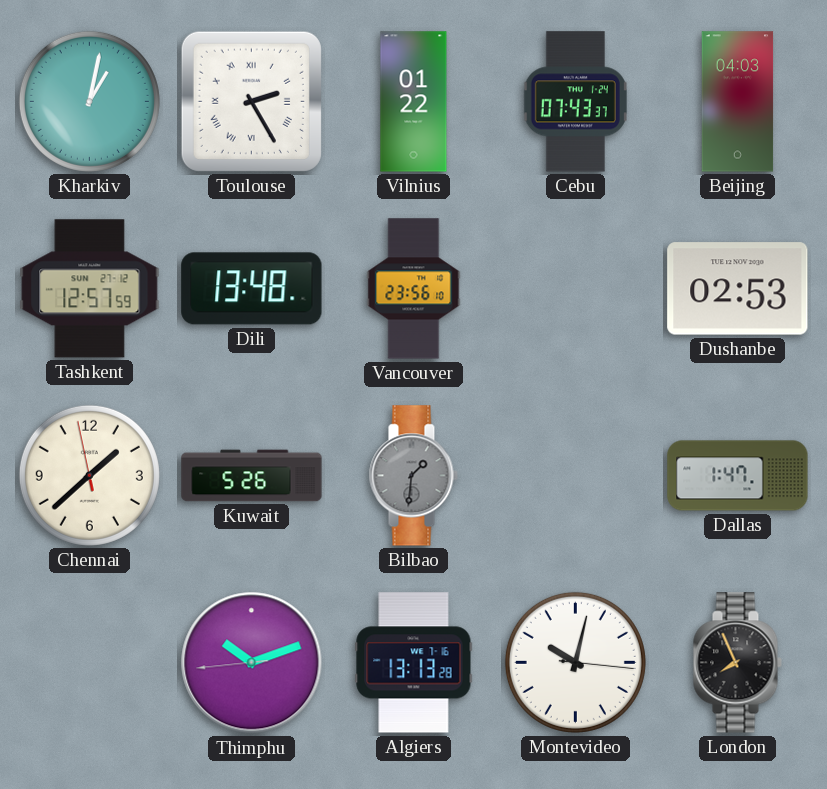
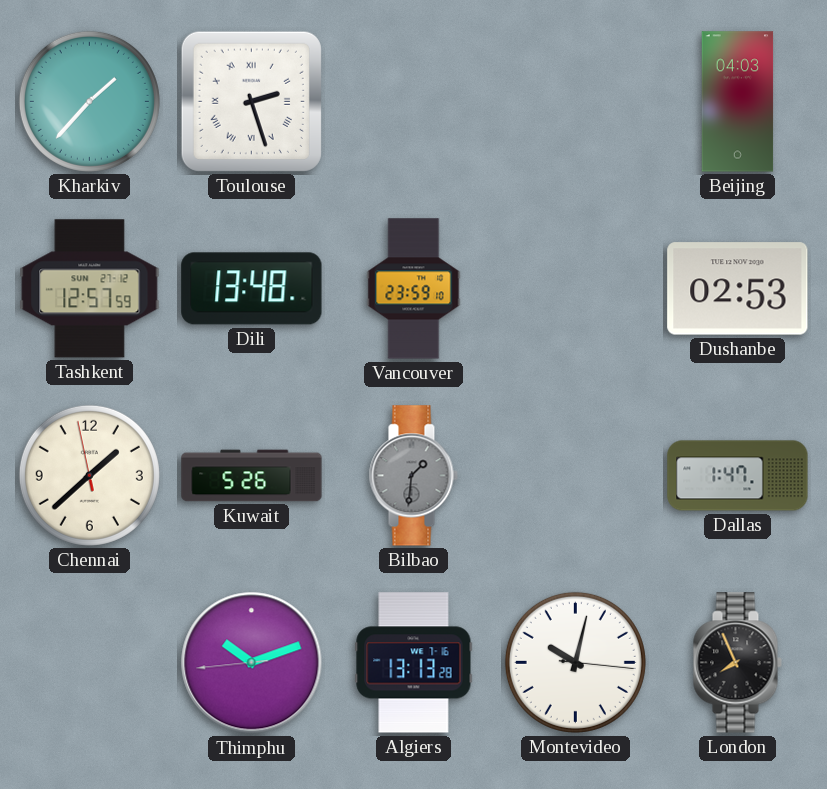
Kharkiv: 1:02 -> 1:37 (89, 101)
Toulouse: 2:25 -> 2:27 (251, 101)
Vilnius: 01:22 -> none (414, 102)
Cebu: 07:43 -> none (575, 102)
Vancouver: 23:56 -> 23:59 (414, 289)
